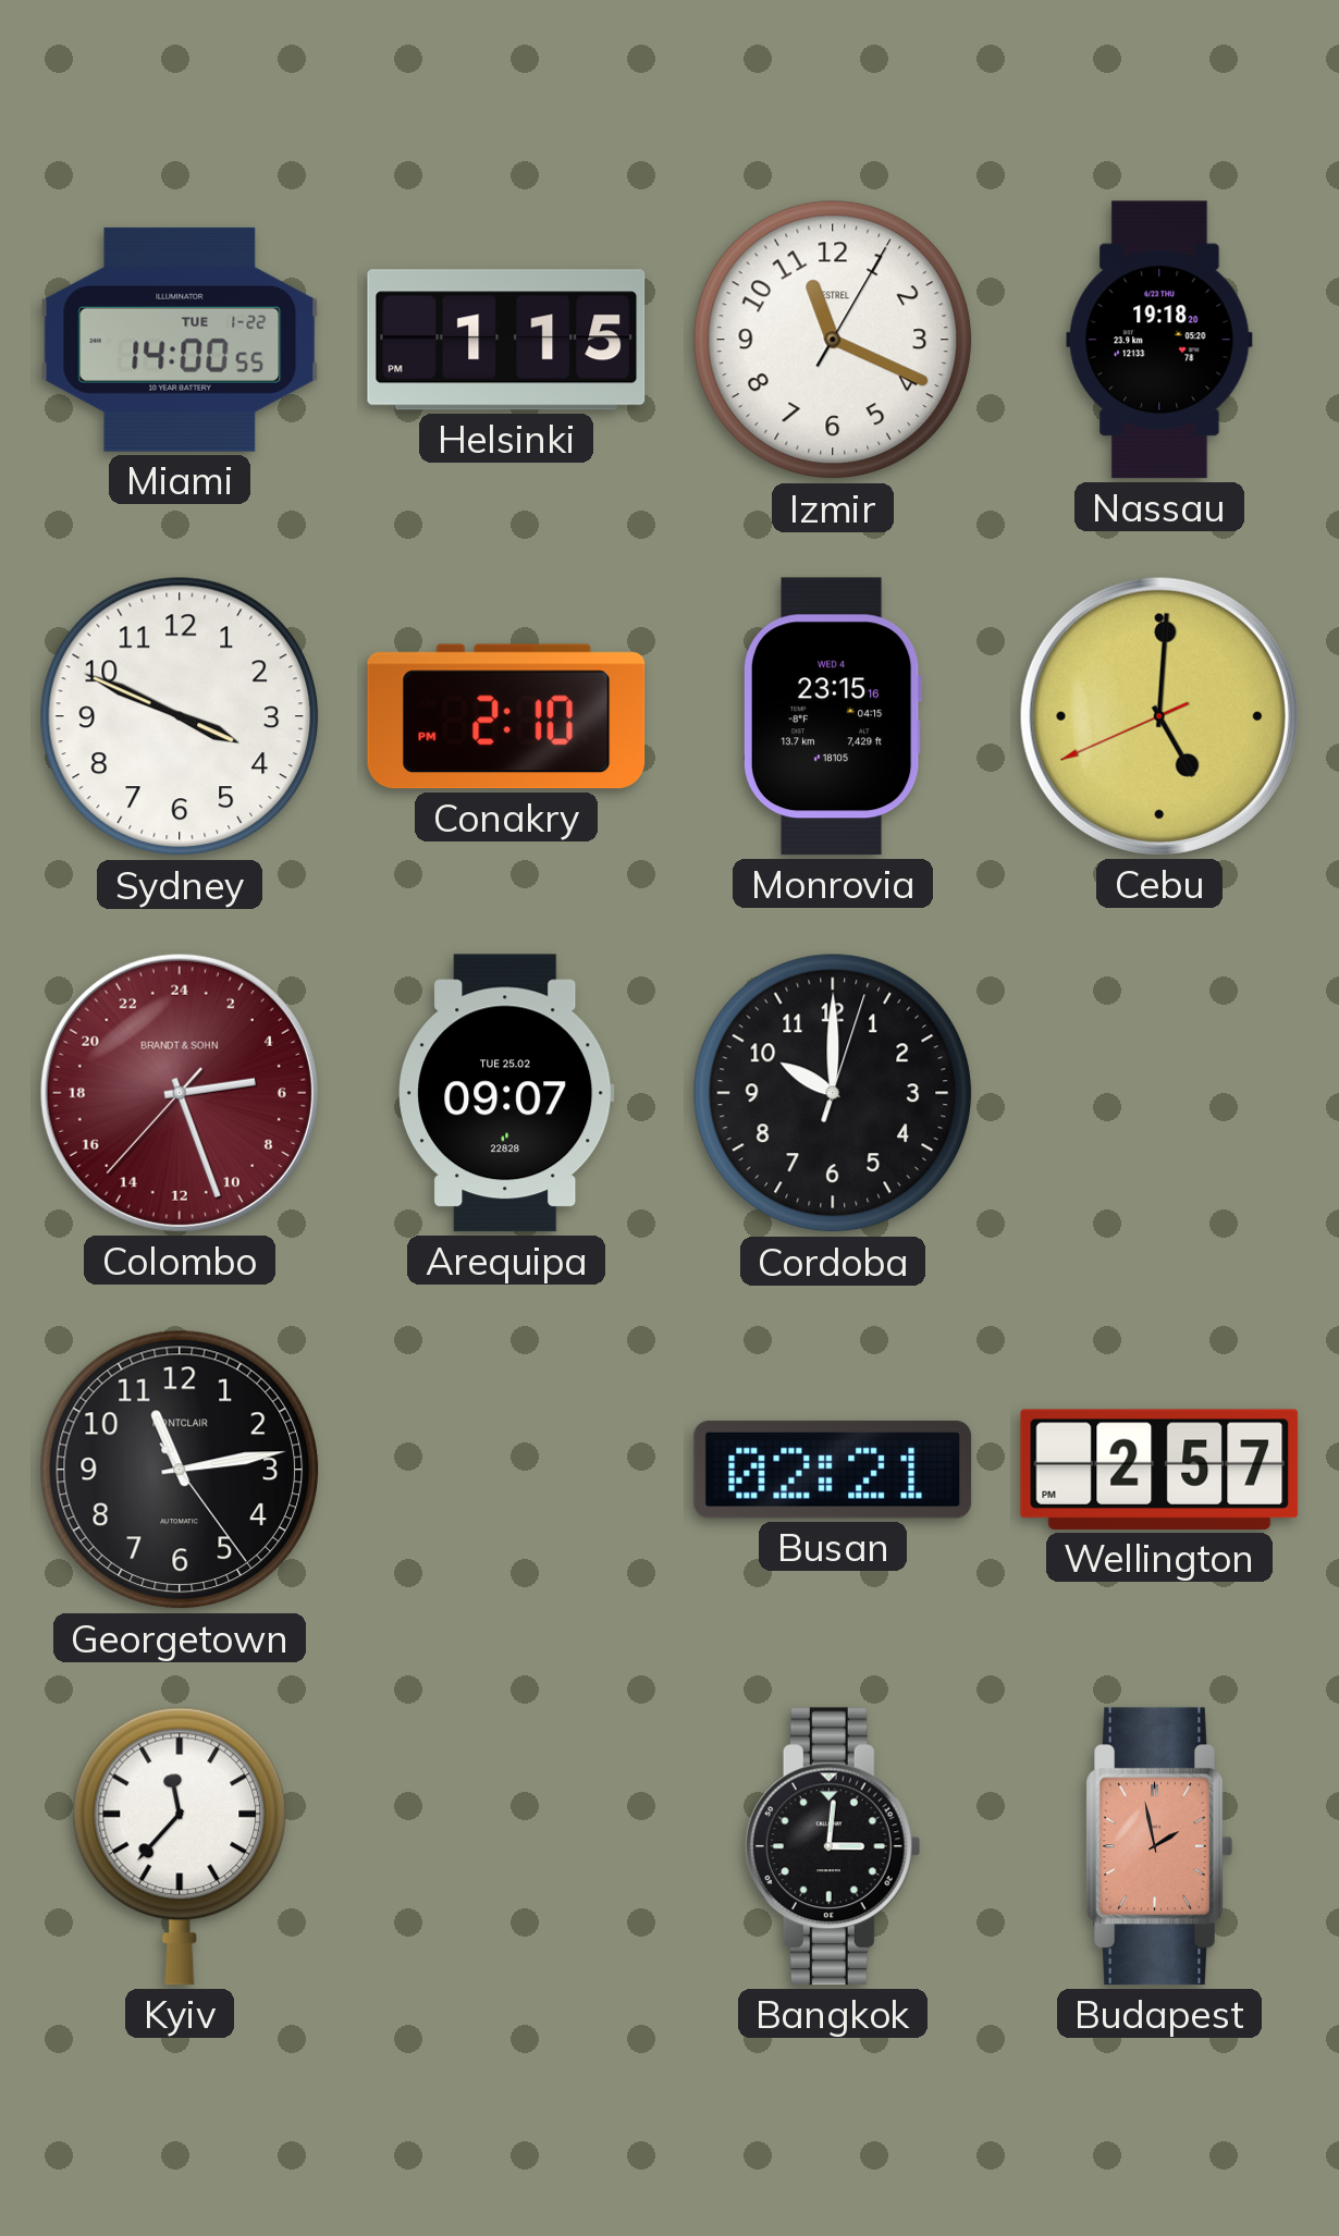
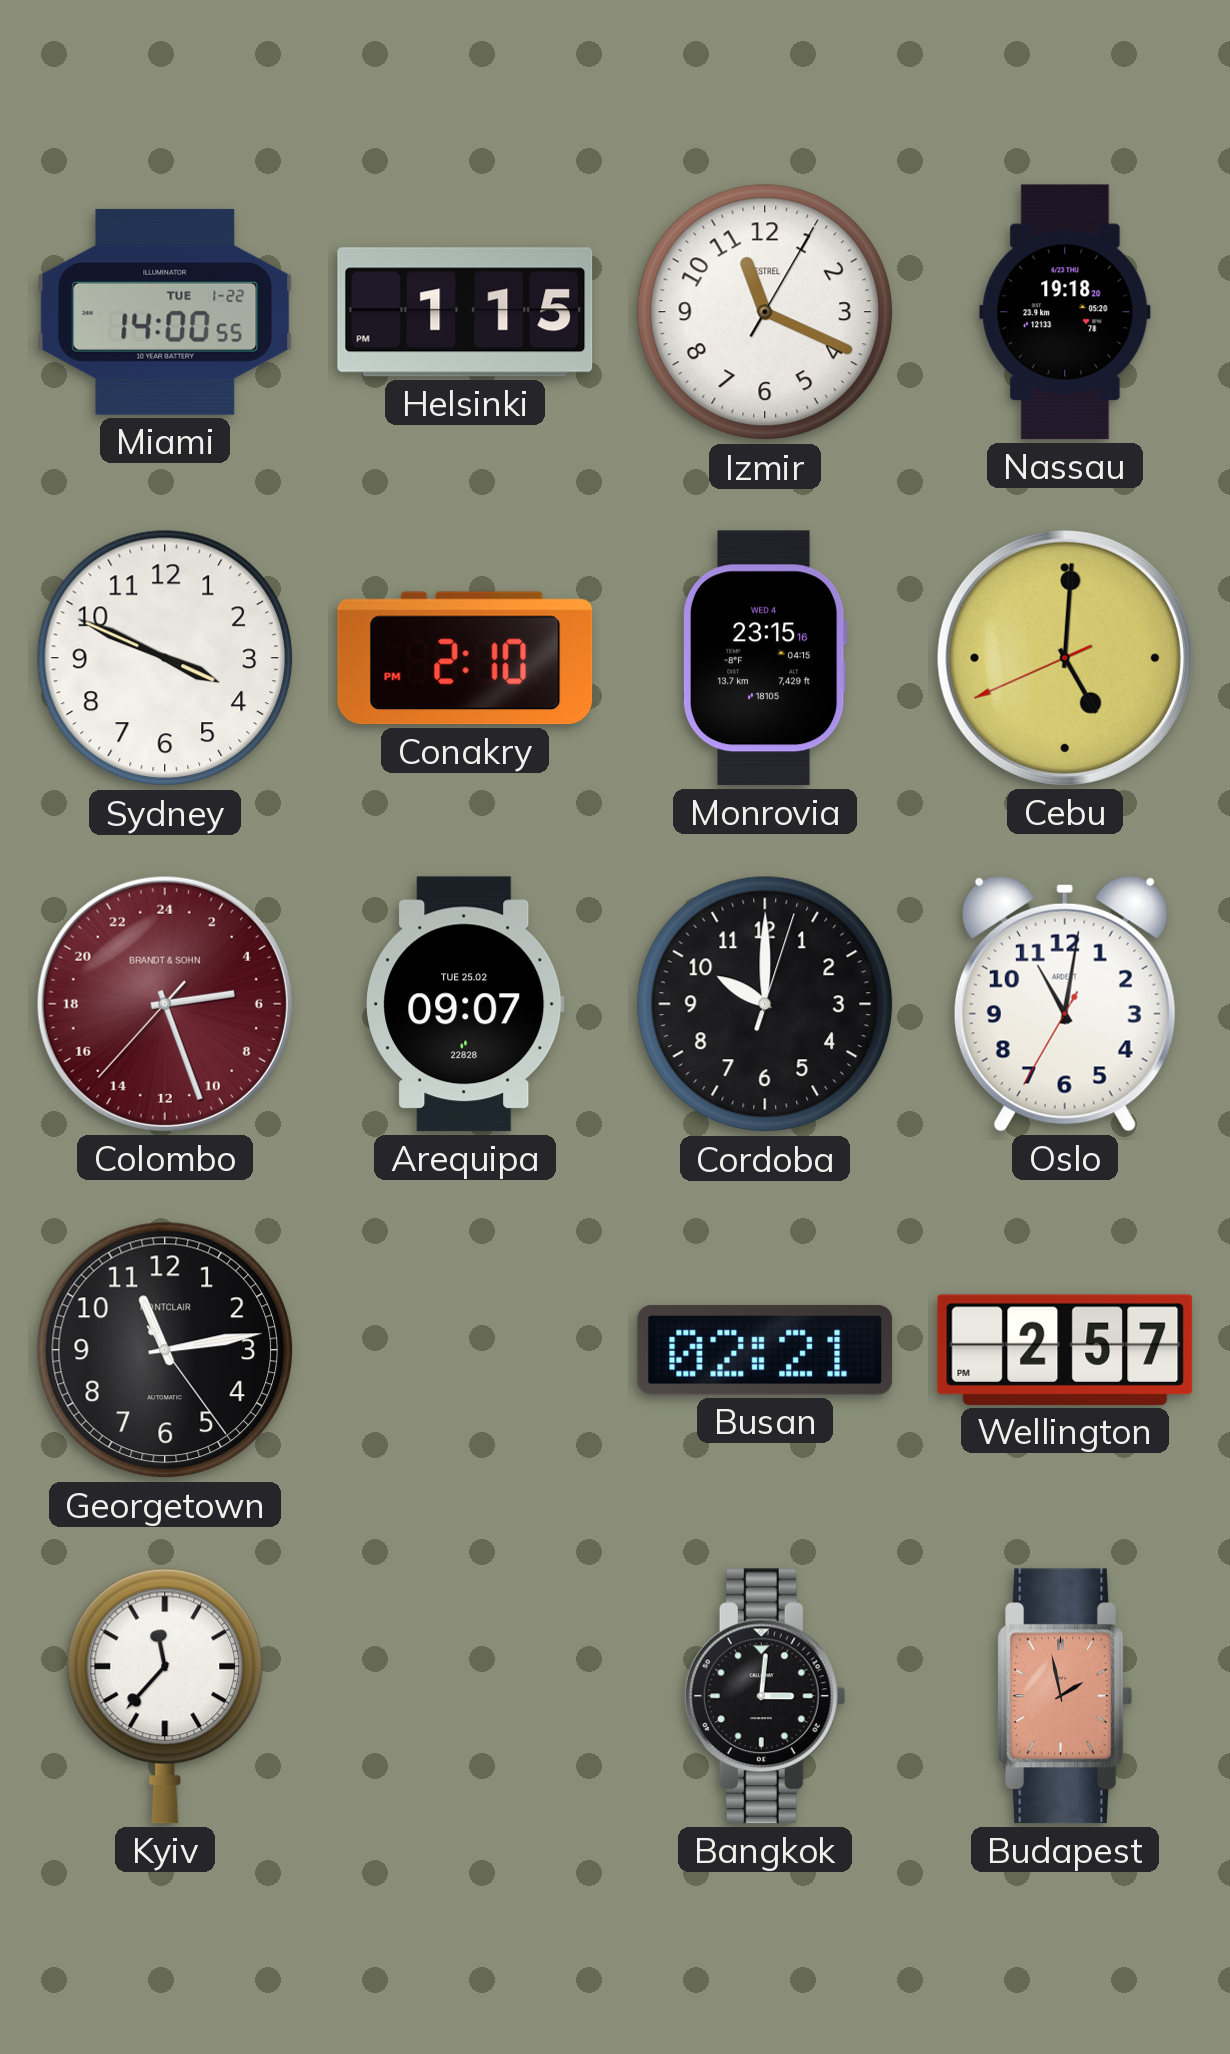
Oslo: none -> 11:01 (1065, 1004)
